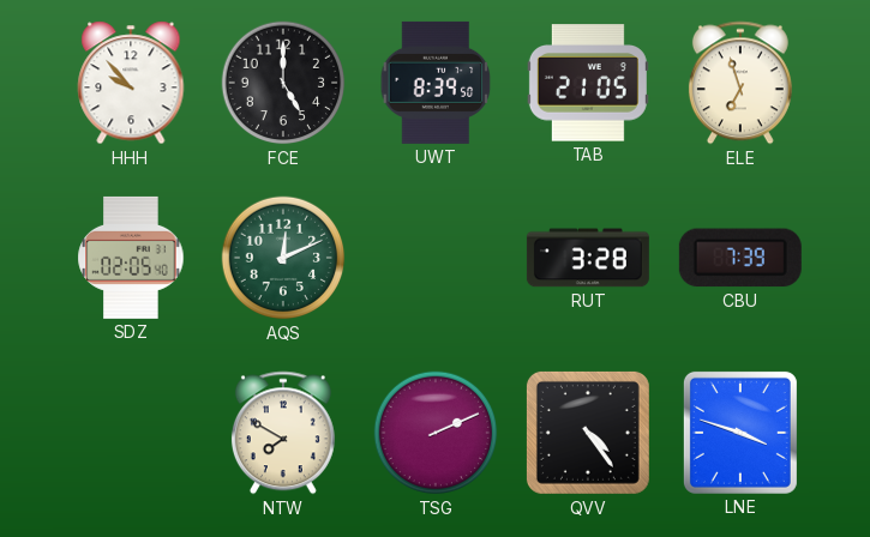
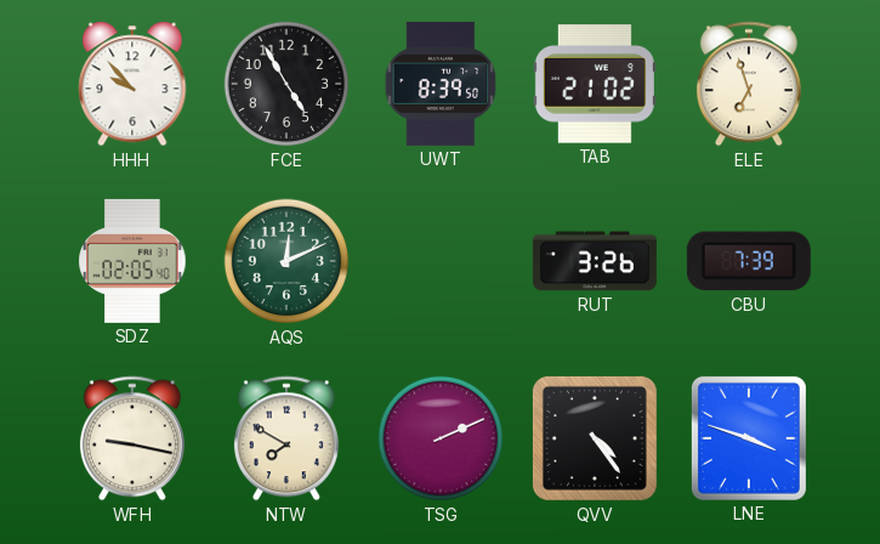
FCE: 5:00 -> 4:55 (286, 84)
TAB: 21:05 -> 21:02 (595, 84)
RUT: 3:28 -> 3:26 (595, 261)
WFH: none -> 9:17 (132, 438)
